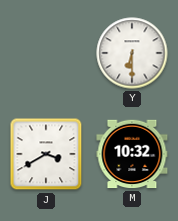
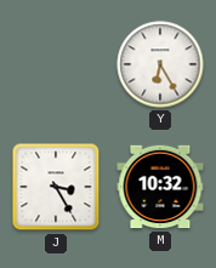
Y: 6:30 -> 6:25 (160, 64)
J: 3:40 -> 3:25 (56, 187)
